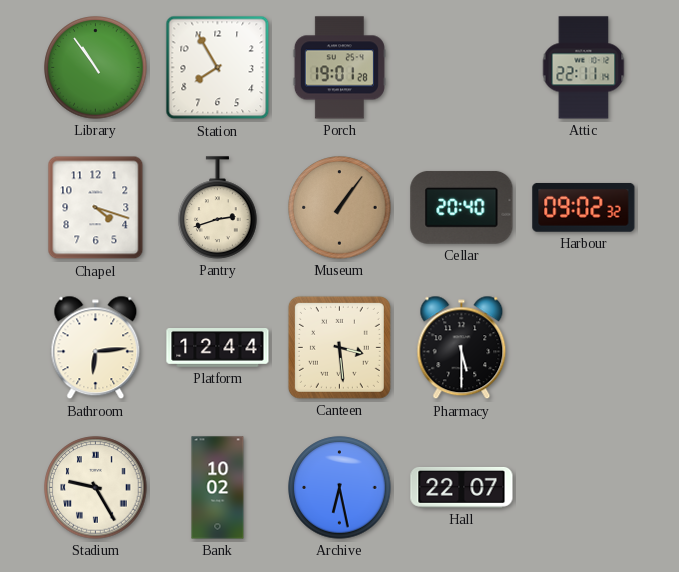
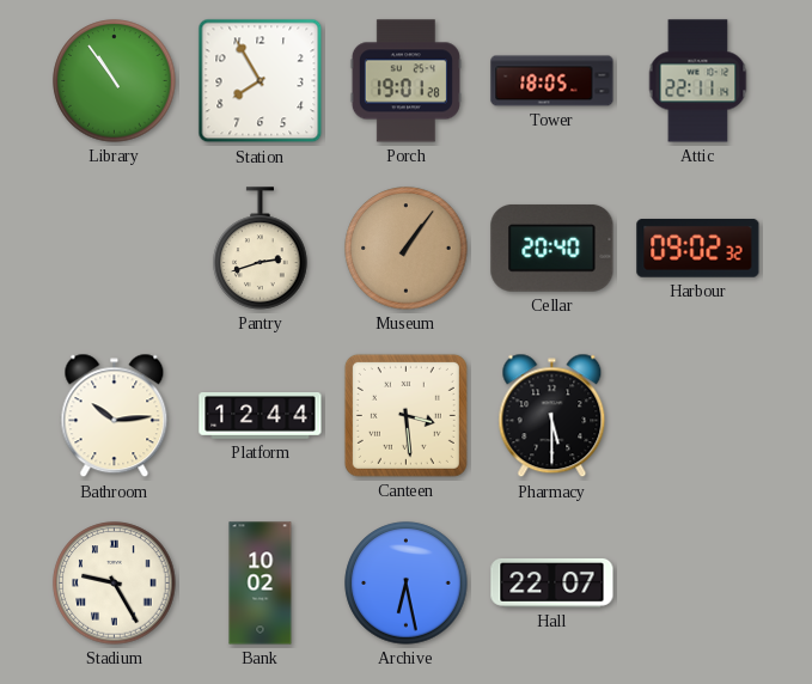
Tower: none -> 18:05 (552, 81)
Chapel: 4:18 -> none (96, 208)
Bathroom: 6:14 -> 10:14 (115, 416)
